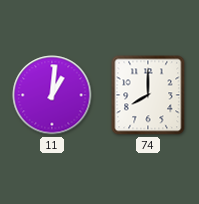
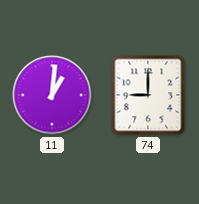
74: 8:00 -> 9:00 (148, 95)
